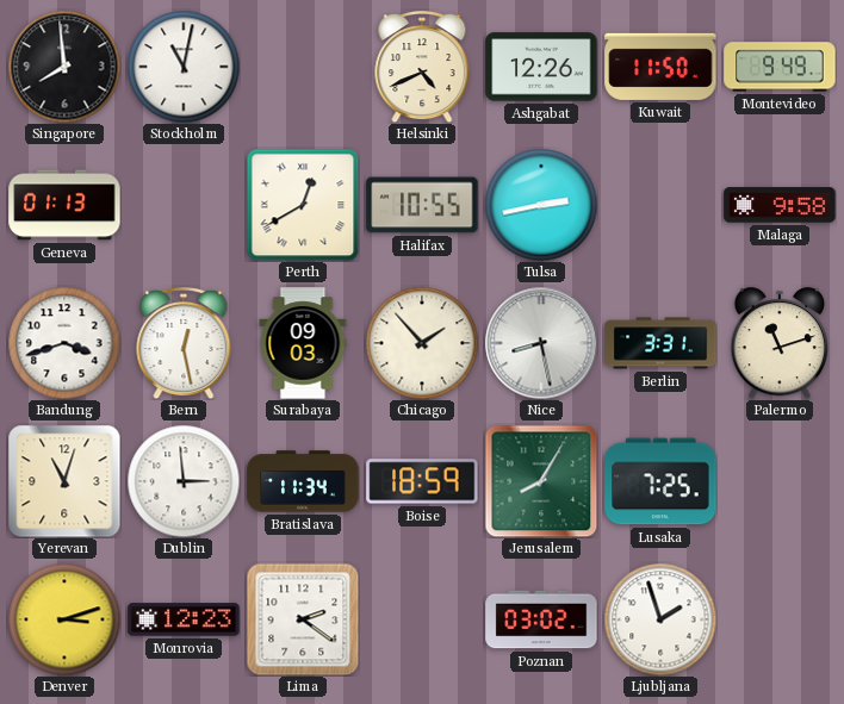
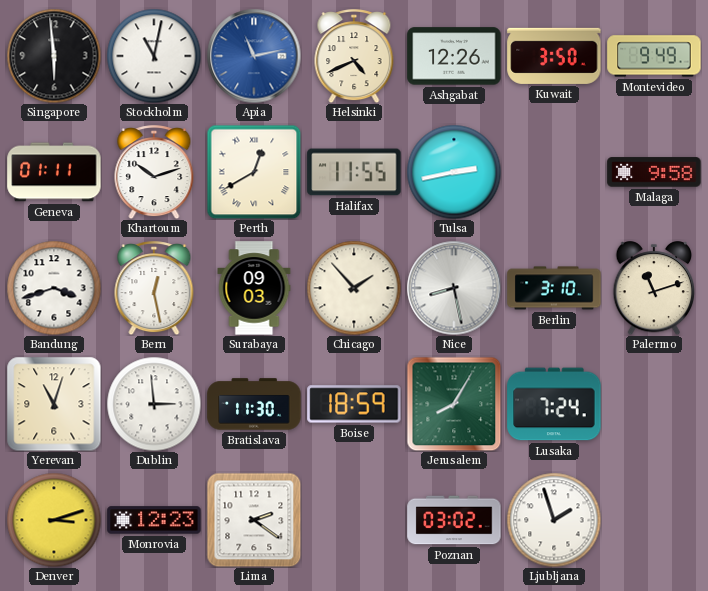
Singapore: 7:59 -> 5:59 (54, 56)
Apia: none -> 11:13 (254, 56)
Kuwait: 11:50 -> 3:50 (554, 56)
Geneva: 01:13 -> 01:11 (54, 172)
Khartoum: none -> 10:12 (154, 172)
Halifax: 10:55 -> 11:55 (354, 172)
Berlin: 3:31 -> 3:10 (554, 288)
Bratislava: 11:34 -> 11:30 (254, 404)
Lusaka: 7:25 -> 7:24 (554, 404)
